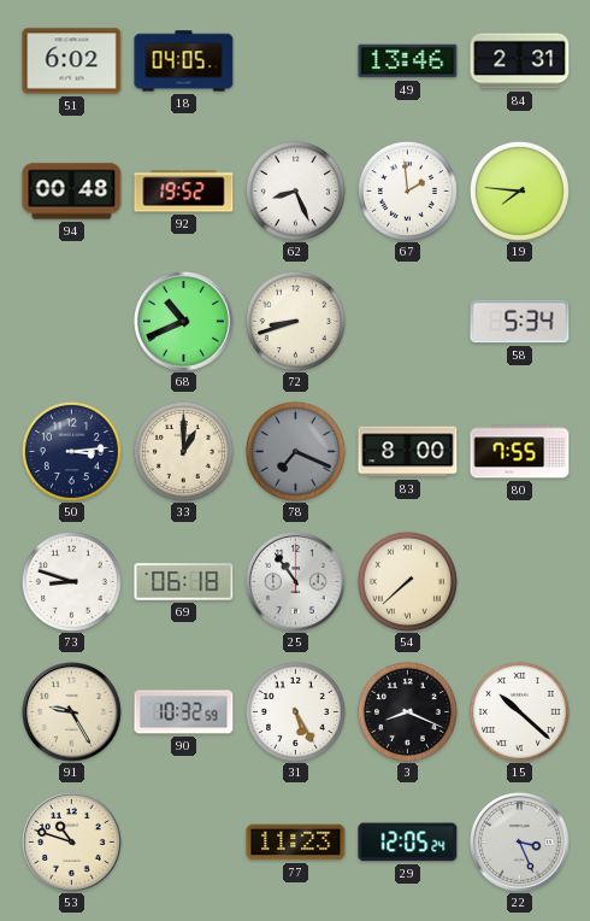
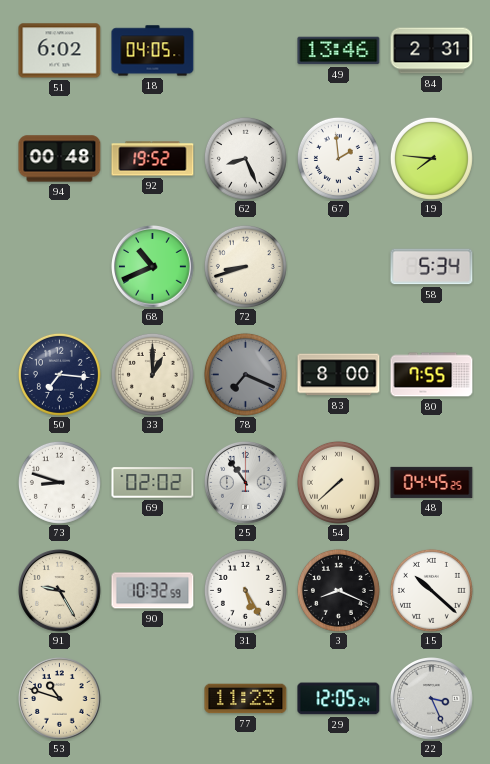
50: 3:14 -> 7:16 (59, 374)
69: 06:18 -> 02:02 (153, 483)
48: none -> 04:45 (432, 482)
